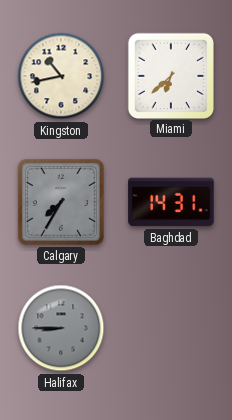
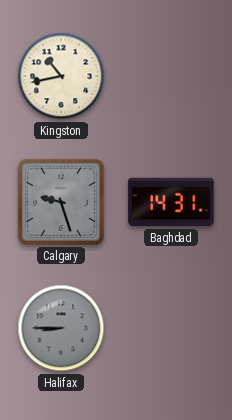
Miami: 6:38 -> none (170, 75)
Calgary: 7:35 -> 9:27 (61, 202)
